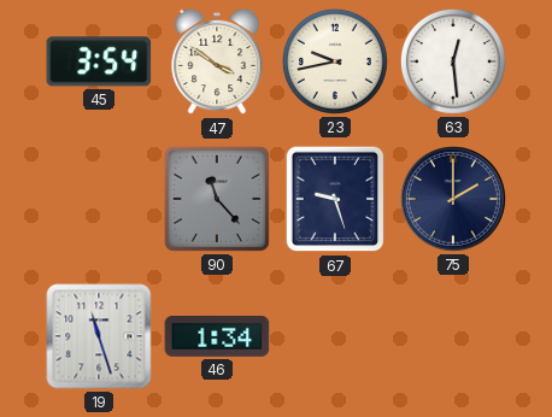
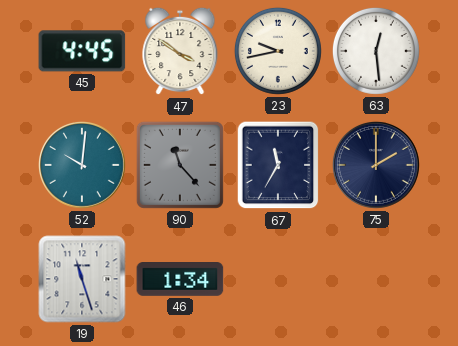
45: 3:54 -> 4:45 (82, 51)
52: none -> 10:01 (82, 165)
67: 9:27 -> 11:35 (278, 165)
